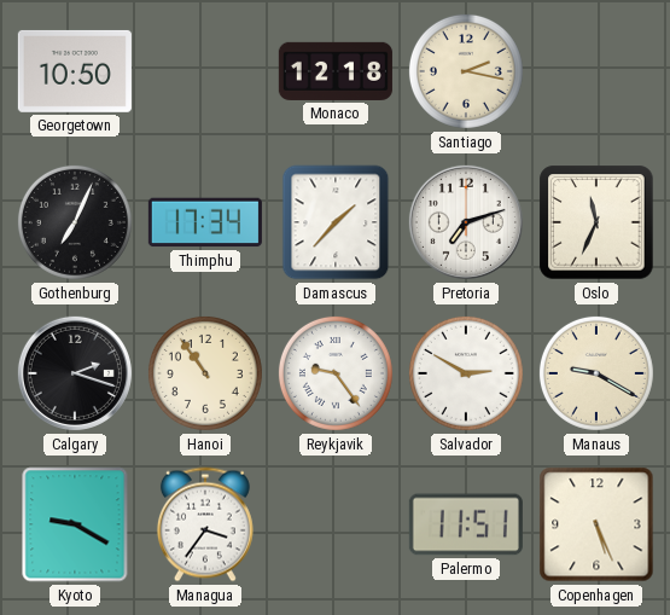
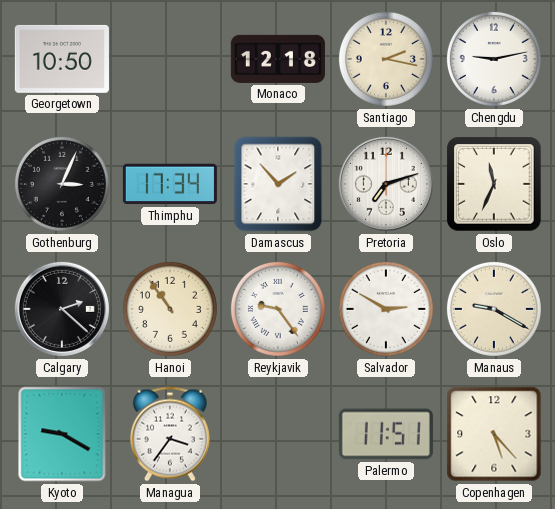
Chengdu: none -> 9:13 (494, 59)
Gothenburg: 7:04 -> 3:04 (62, 184)
Damascus: 1:37 -> 1:53 (278, 184)
Calgary: 2:18 -> 2:22 (62, 309)
Copenhagen: 5:26 -> 5:23 (494, 434)
